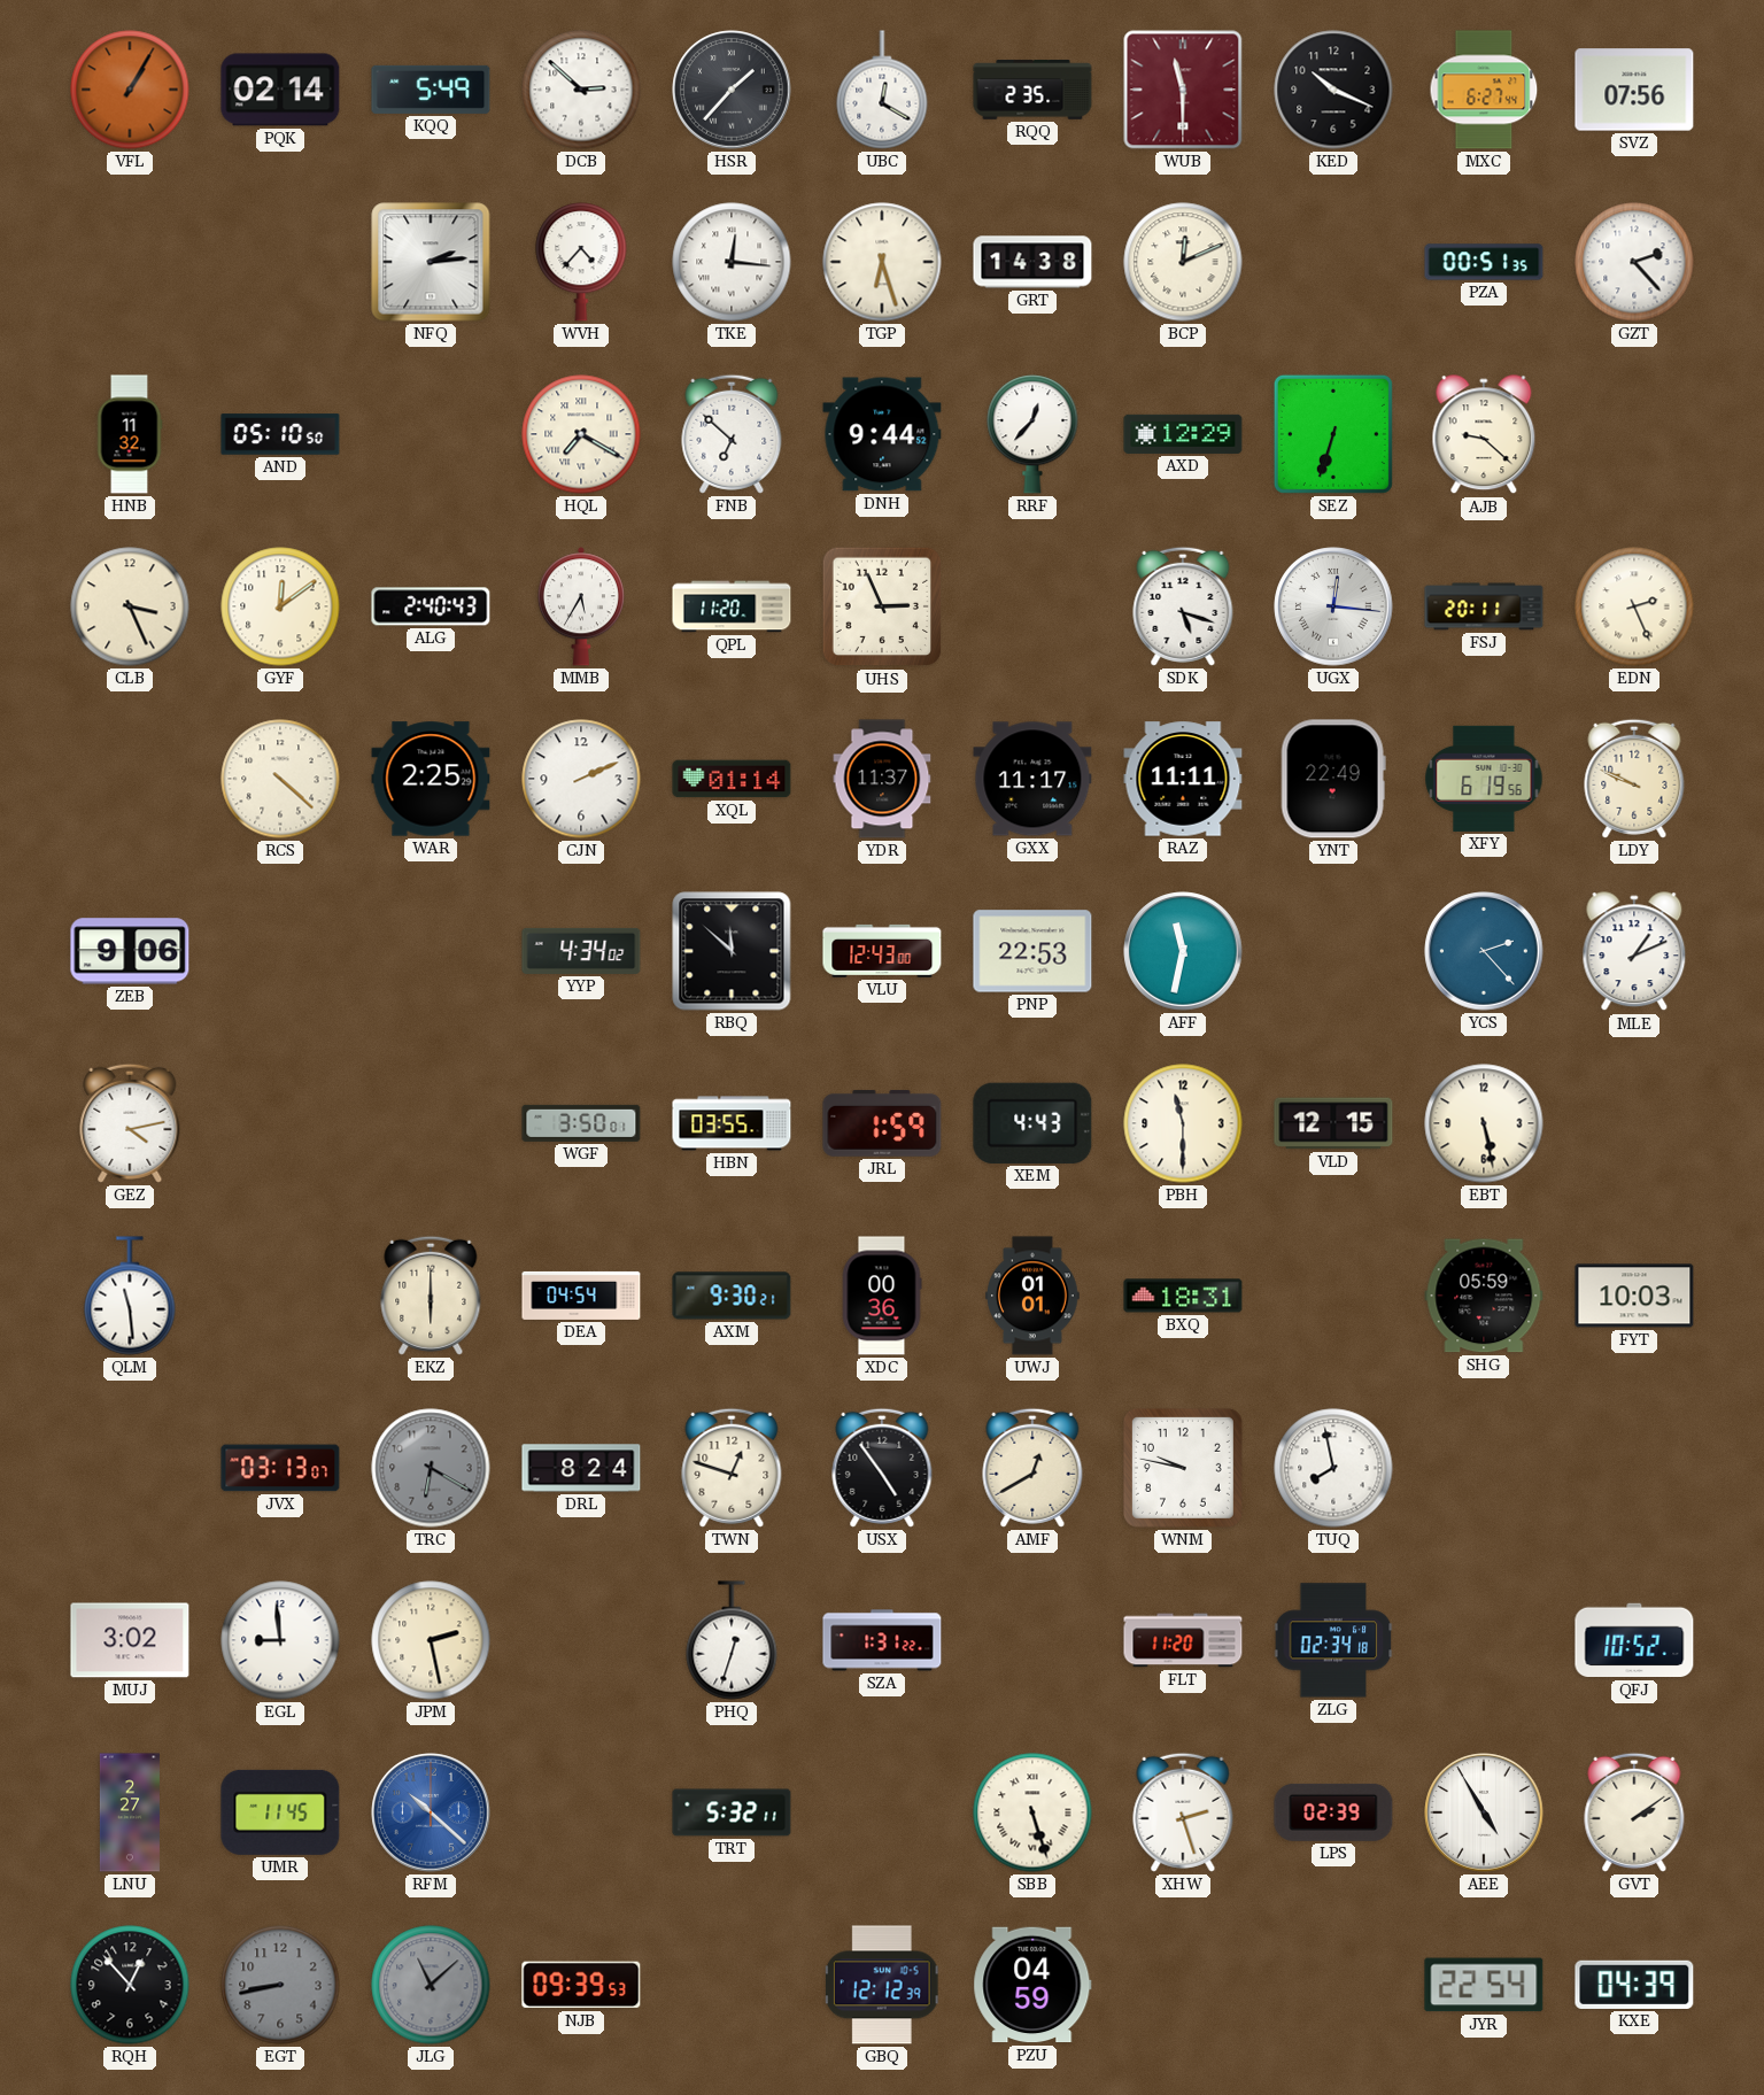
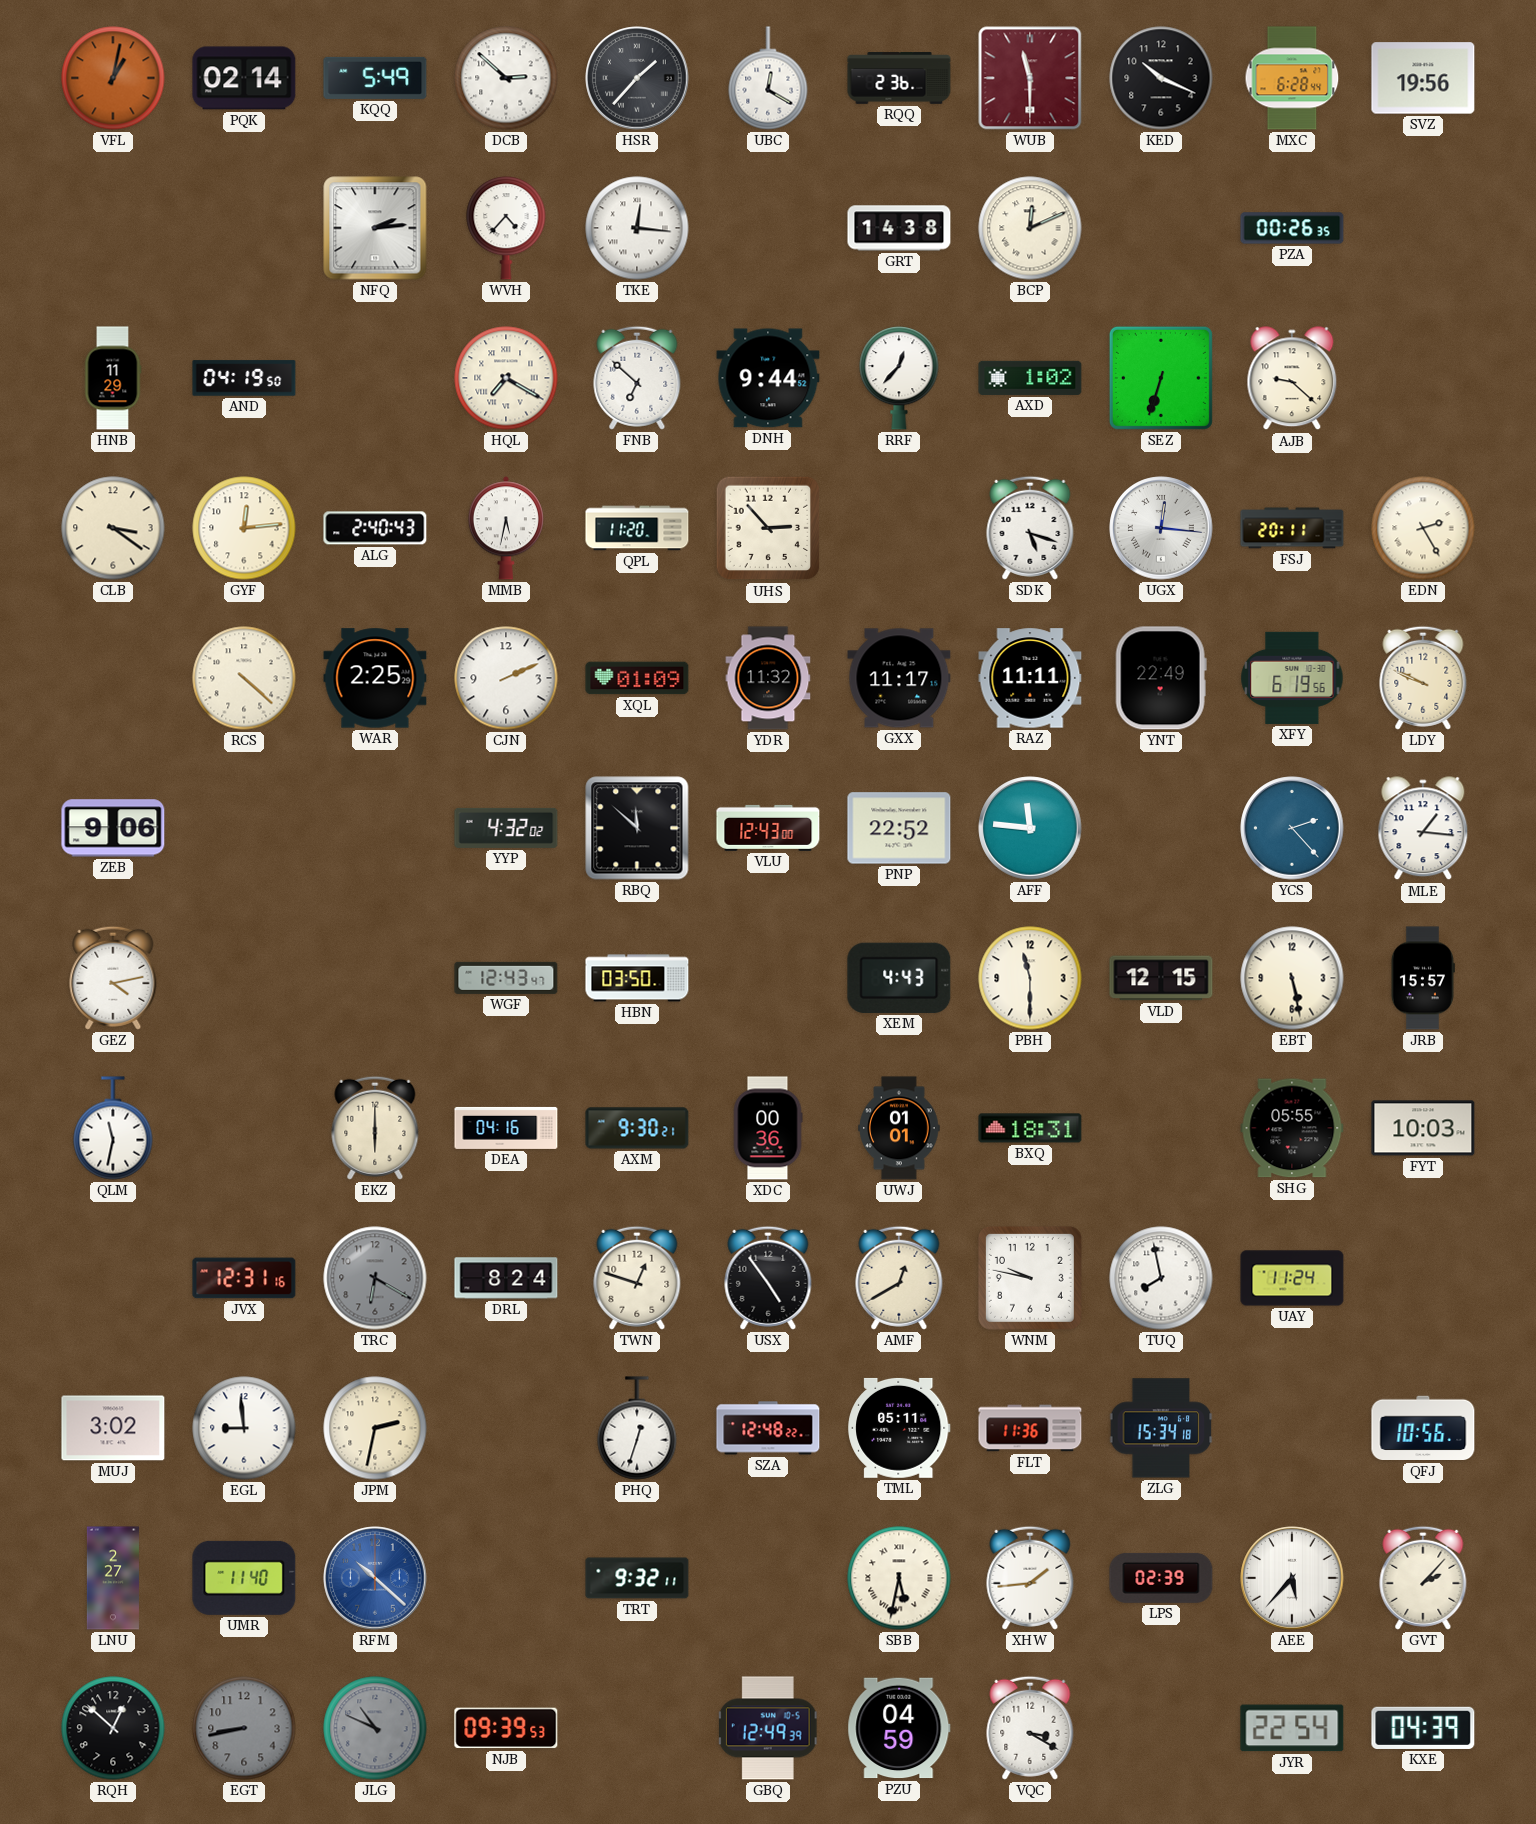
VFL: 1:05 -> 1:02 (113, 78)
RQQ: 2:35 -> 2:36 (899, 78)
MXC: 6:27 -> 6:28 (1292, 78)
SVZ: 07:56 -> 19:56 (1423, 78)
TGP: 6:27 -> none (882, 262)
PZA: 00:51 -> 00:26 (1292, 228)
GZT: 2:23 -> none (1634, 262)
HNB: 11:32 -> 11:29 (113, 378)
AND: 05:10 -> 04:19 (244, 378)
AXD: 12:29 -> 1:02 (1030, 378)
CLB: 3:26 -> 3:21 (113, 528)
GYF: 12:09 -> 12:14 (244, 528)
MMB: 5:35 -> 5:32 (506, 528)
UHS: 2:56 -> 2:53 (768, 528)
EDN: 2:26 -> 2:25 (1423, 528)
XQL: 01:14 -> 01:09 (637, 678)
YDR: 11:37 -> 11:32 (768, 678)
YYP: 4:34 -> 4:32 (506, 828)
PNP: 22:53 -> 22:52 (899, 828)
AFF: 11:32 -> 11:46 (1030, 828)
MLE: 1:11 -> 1:16 (1423, 829)
WGF: 3:50 -> 12:43 (506, 978)
HBN: 03:55 -> 03:50 (637, 978)
JRL: 1:59 -> none (882, 1123)
JRB: none -> 15:57 (1422, 978)
QLM: 11:29 -> 11:32 (113, 1128)
DEA: 04:54 -> 04:16 (506, 1128)
SHG: 05:59 -> 05:55 (1292, 1128)
JVX: 03:13 -> 12:31 (244, 1278)
UAY: none -> 11:24 (1292, 1278)
JPM: 2:28 -> 2:32 (375, 1428)
SZA: 1:31 -> 12:48 (768, 1428)
TML: none -> 05:11 (900, 1428)
FLT: 11:20 -> 11:36 (1030, 1428)
ZLG: 02:34 -> 15:34 (1161, 1428)
QFJ: 10:52 -> 10:56 (1423, 1428)
UMR: 11:45 -> 11:40 (244, 1578)
TRT: 5:32 -> 9:32 (637, 1578)
SBB: 5:27 -> 5:32 (899, 1578)
XHW: 2:27 -> 1:44 (1030, 1578)
AEE: 4:55 -> 5:37 (1292, 1578)
GVT: 2:09 -> 2:07 (1423, 1578)
RQH: 12:53 -> 12:52 (113, 1728)
JLG: 11:08 -> 10:49 (375, 1728)
GBQ: 12:12 -> 12:49 (768, 1728)
VQC: none -> 3:20 (1030, 1728)
